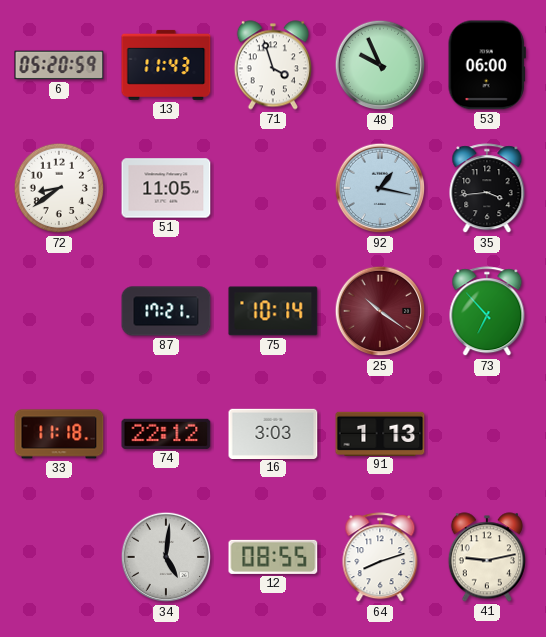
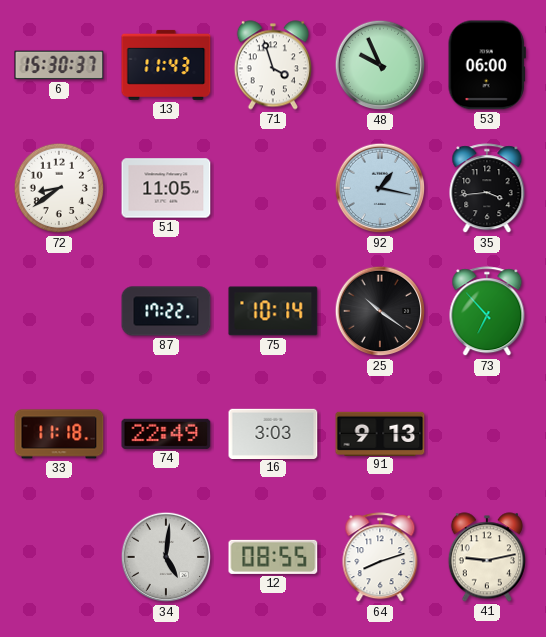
6: 05:20 -> 15:30 (59, 65)
87: 17:21 -> 17:22 (166, 311)
25 dial: burgundy -> black (380, 311)
74: 22:12 -> 22:49 (166, 434)
91: 1:13 -> 9:13 (380, 433)
